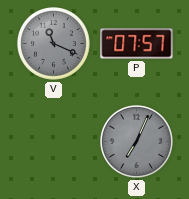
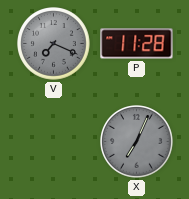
V: 11:19 -> 7:19 (54, 44)
P: 07:57 -> 11:28 (137, 44)
